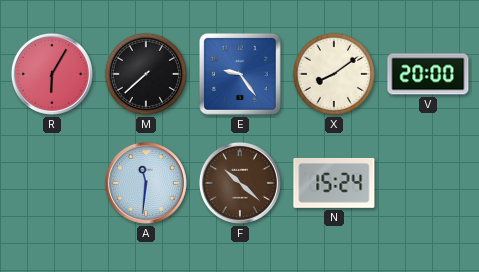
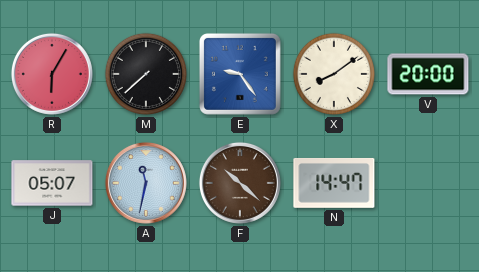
J: none -> 05:07 (52, 183)
A: 11:31 -> 11:32 (146, 183)
N: 15:24 -> 14:47 (334, 183)
